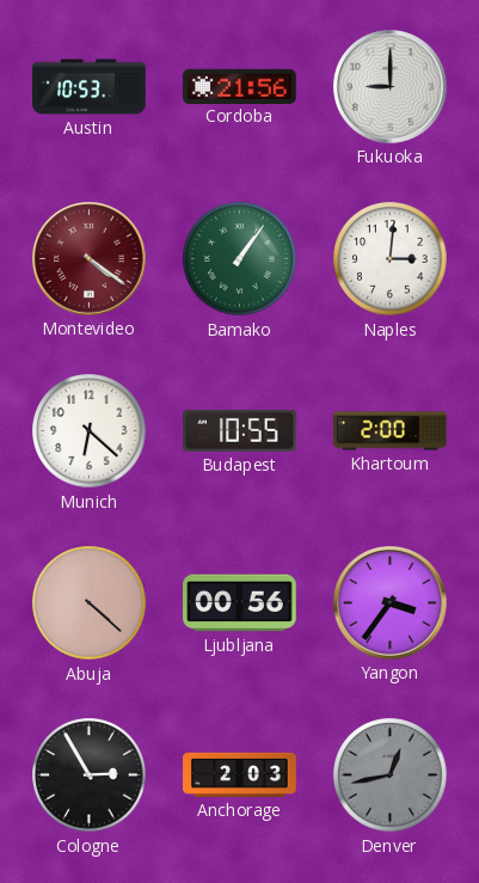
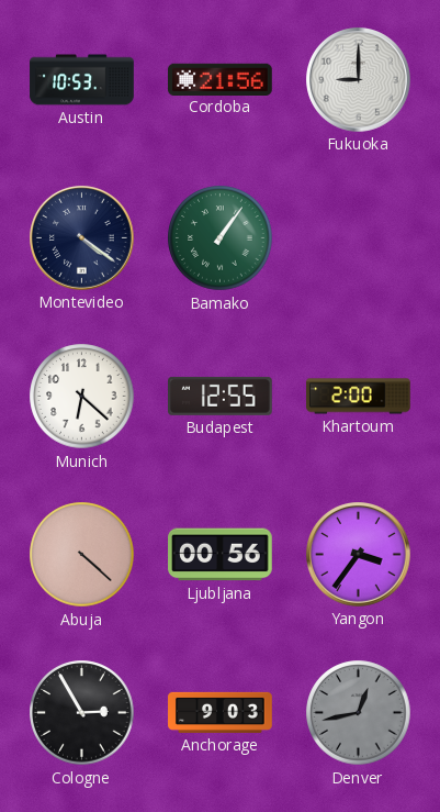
Montevideo dial: burgundy -> navy (82, 238)
Naples: 3:01 -> none (391, 259)
Budapest: 10:55 -> 12:55 (221, 396)
Anchorage: 2:03 -> 9:03 (221, 712)
